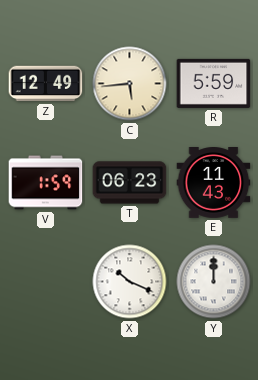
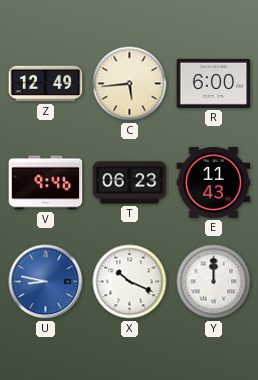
R: 5:59 -> 6:00 (214, 83)
V: 1:59 -> 9:46 (46, 183)
U: none -> 8:47 (46, 282)
